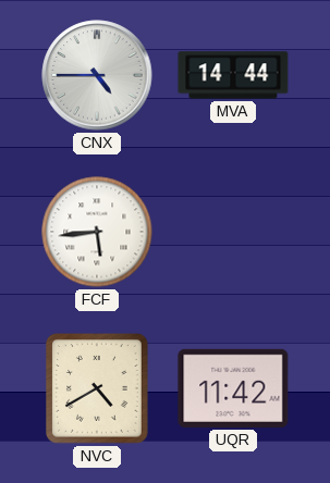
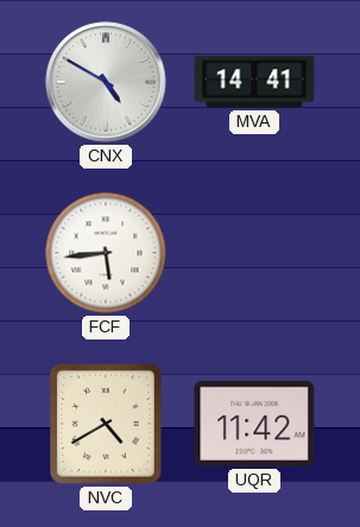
CNX: 4:45 -> 4:50 (106, 82)
MVA: 14:44 -> 14:41 (254, 82)
